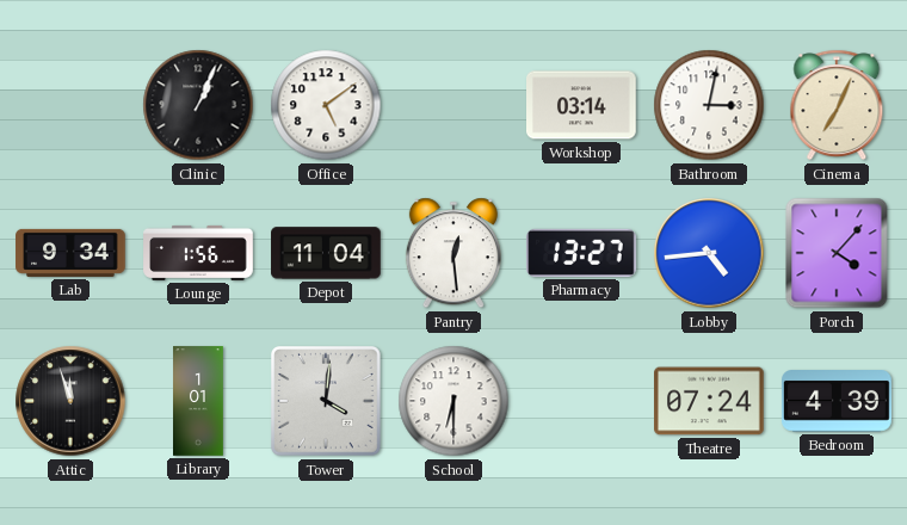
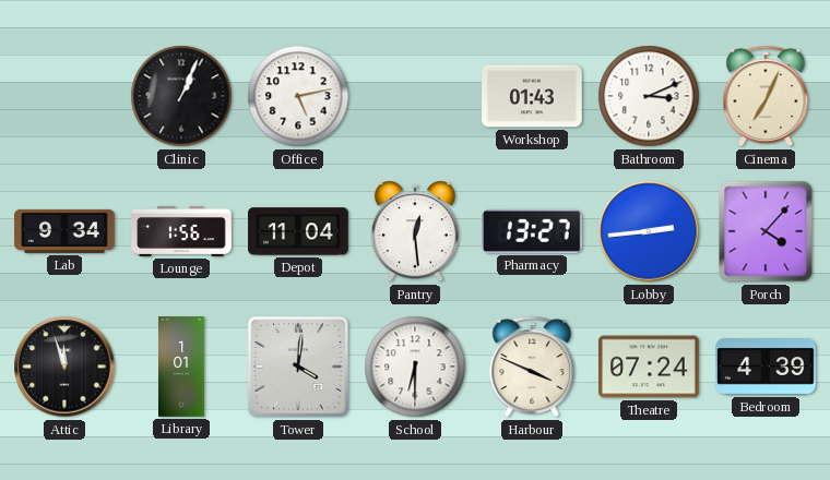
Office: 5:09 -> 5:13 (298, 96)
Workshop: 03:14 -> 01:43 (533, 96)
Bathroom: 3:02 -> 3:11 (649, 96)
Lobby: 4:44 -> 2:44 (649, 231)
Harbour: none -> 3:49 (532, 367)
